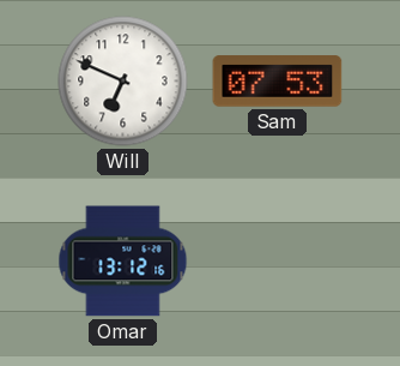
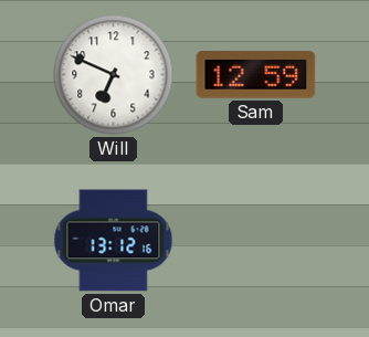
Sam: 07:53 -> 12:59 (256, 75)
